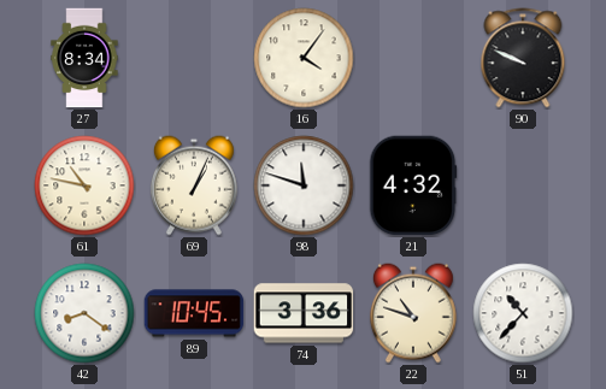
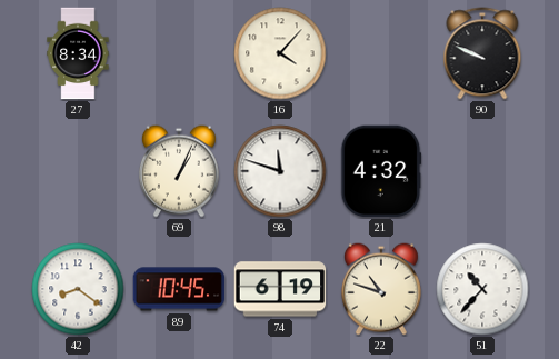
16: 4:06 -> 4:07 (280, 53)
61: 10:47 -> none (84, 185)
74: 3:36 -> 6:19 (280, 289)
